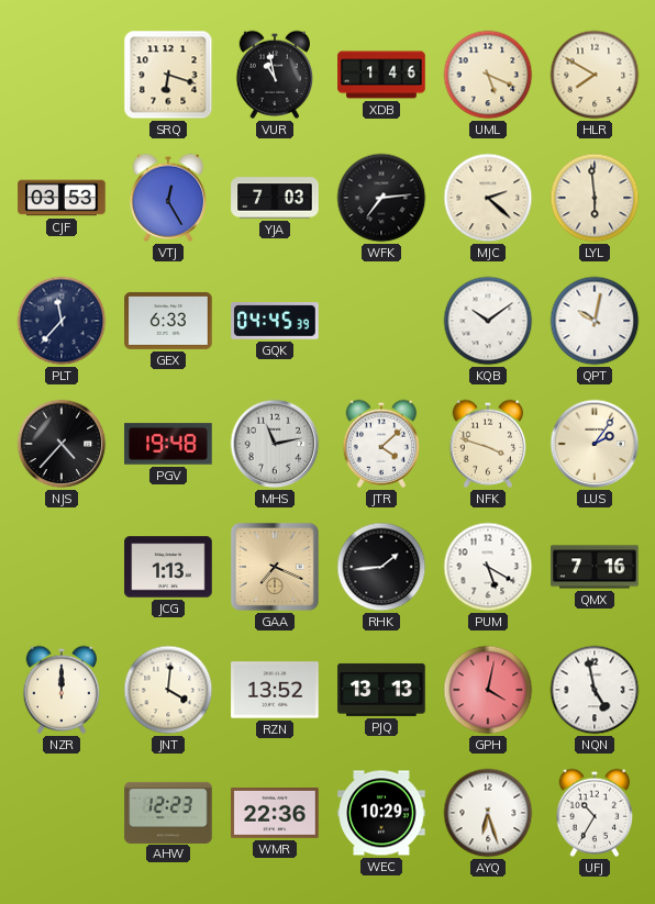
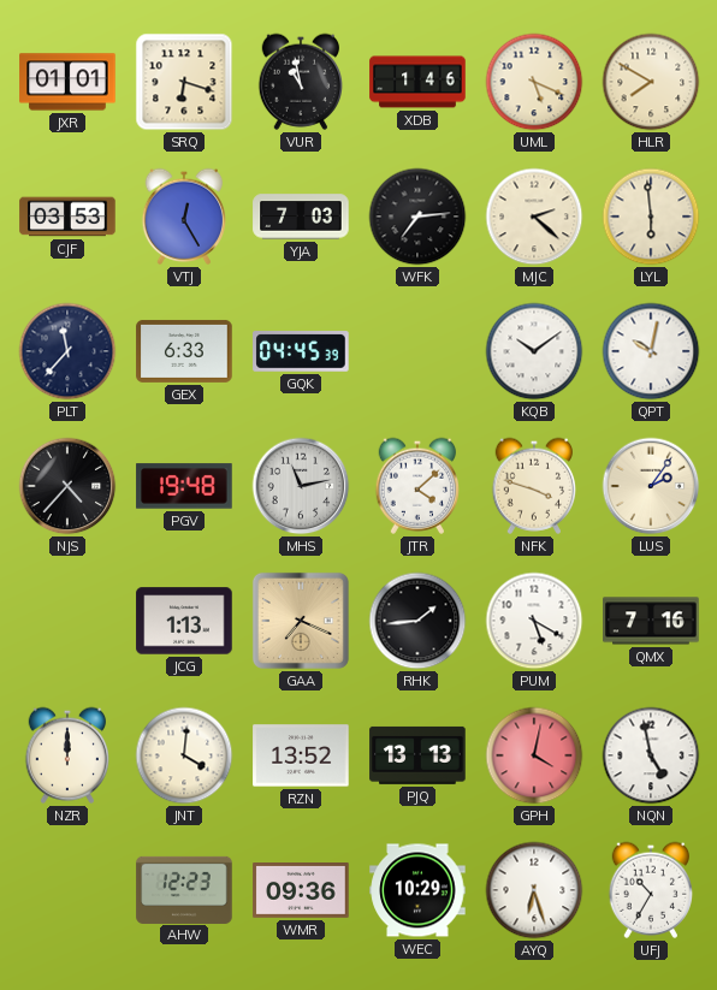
JXR: none -> 01:01 (67, 82)
WMR: 22:36 -> 09:36 (301, 891)
